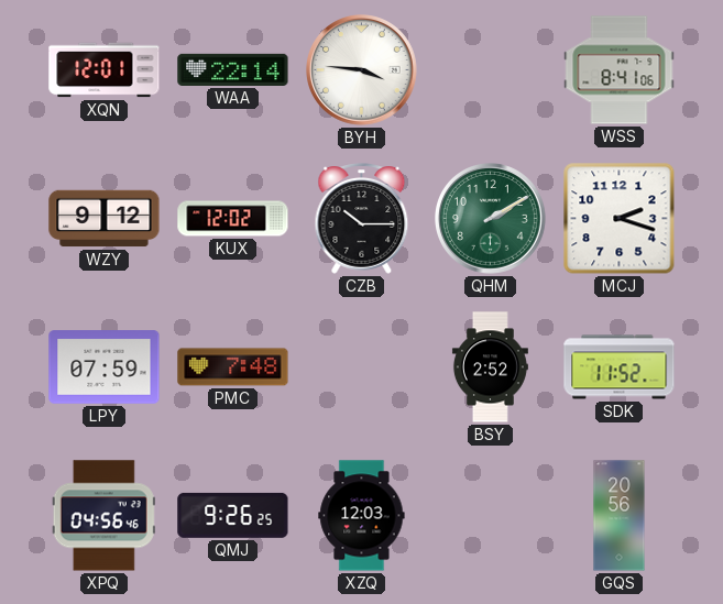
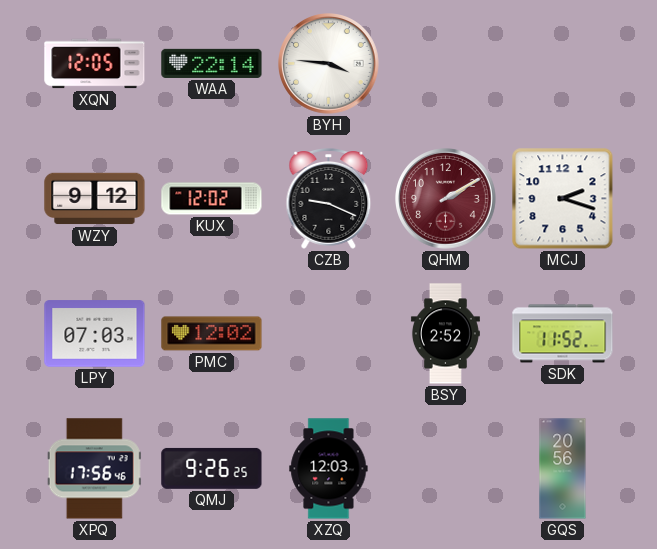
XQN: 12:01 -> 12:05 (95, 64)
WSS: 8:41 -> none (620, 70)
CZB: 10:15 -> 9:19 (329, 199)
QHM dial: green -> burgundy (446, 199)
LPY: 07:59 -> 07:03 (95, 334)
PMC: 7:48 -> 12:02 (212, 334)
XPQ: 04:56 -> 17:56 (94, 469)
